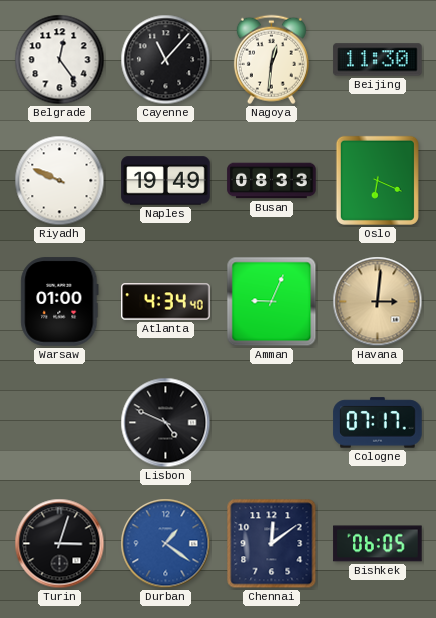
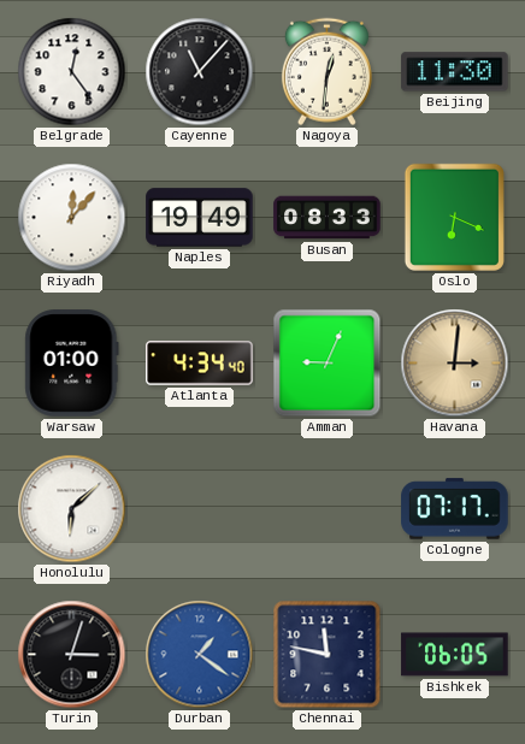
Riyadh: 9:49 -> 12:07 (72, 218)
Honolulu: none -> 6:08 (72, 509)
Lisbon: 4:49 -> none (166, 423)
Chennai: 12:09 -> 11:47 (328, 655)
